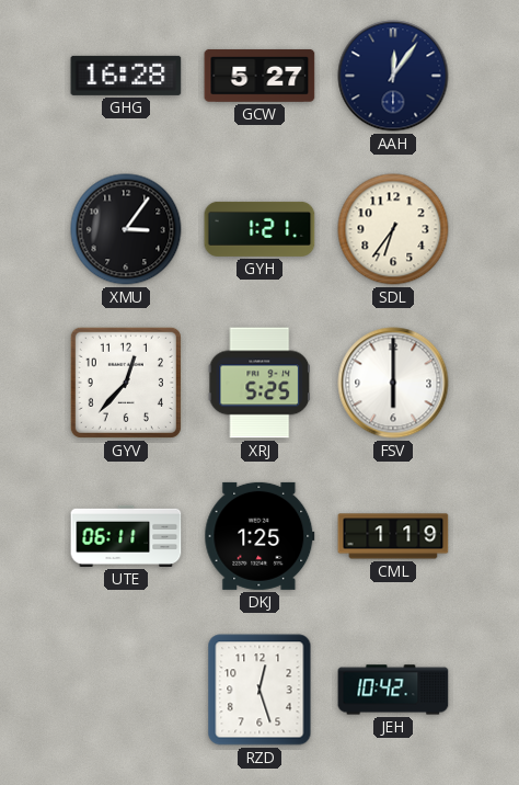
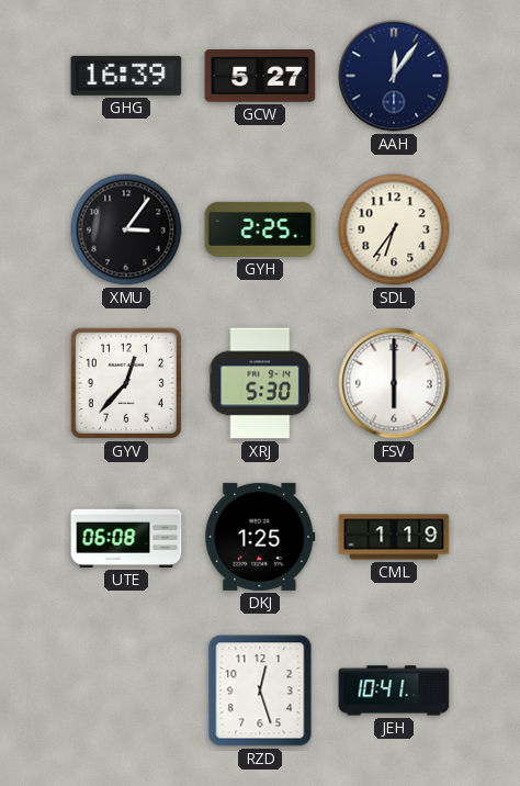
GHG: 16:28 -> 16:39 (126, 76)
GYH: 1:21 -> 2:25 (260, 229)
XRJ: 5:25 -> 5:30 (260, 383)
UTE: 06:11 -> 06:08 (126, 537)
JEH: 10:42 -> 10:41 (394, 690)
